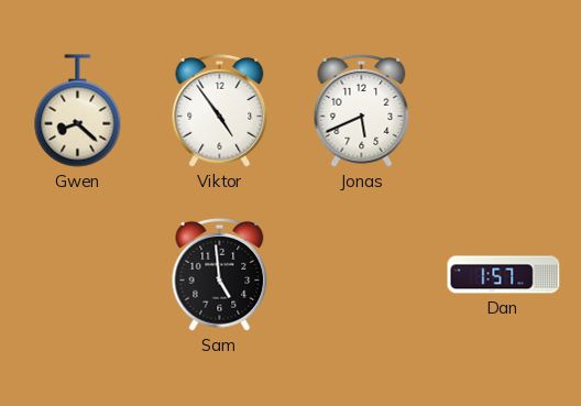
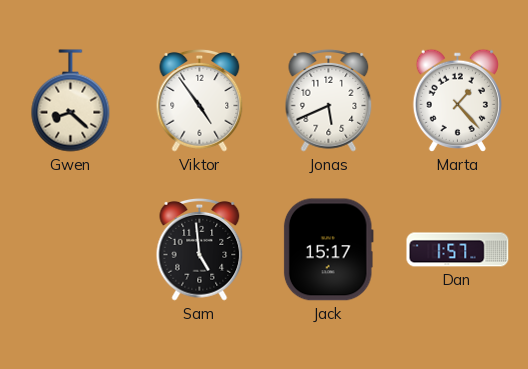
Marta: none -> 1:23 (457, 100)
Jack: none -> 15:17 (328, 250)
